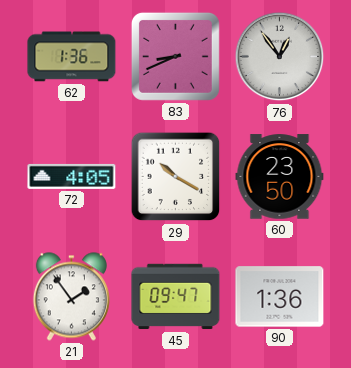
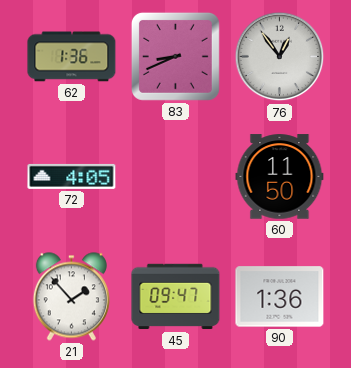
29: 10:20 -> none (176, 177)
60: 23:50 -> 11:50 (280, 177)
21: 1:54 -> 1:53 (71, 297)
